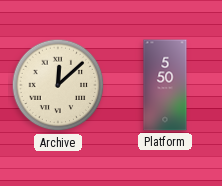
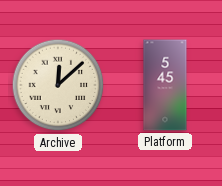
Platform: 5:50 -> 5:45 (165, 85)
